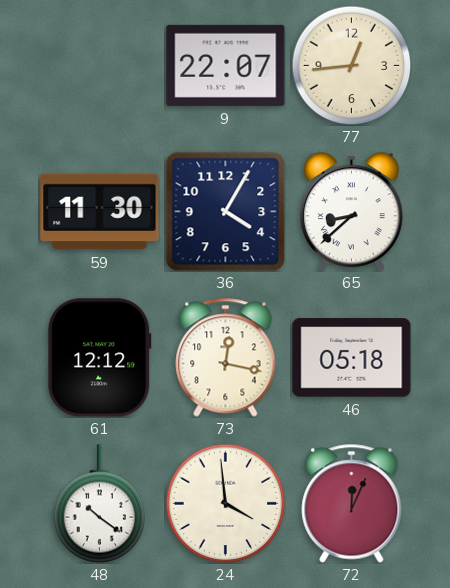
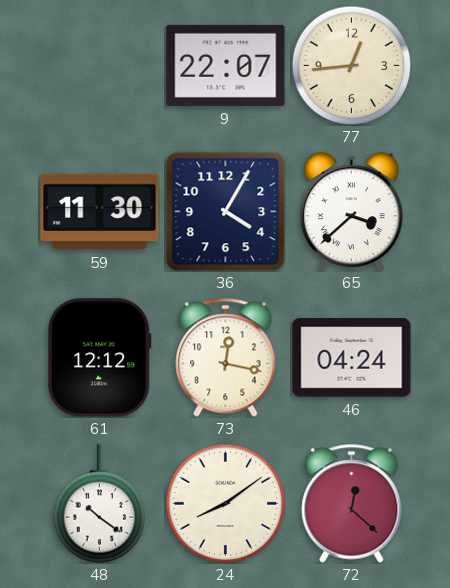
65: 8:38 -> 3:38 (351, 212)
46: 05:18 -> 04:24 (352, 358)
24: 3:59 -> 8:09 (225, 503)
72: 12:04 -> 12:22 (352, 504)
